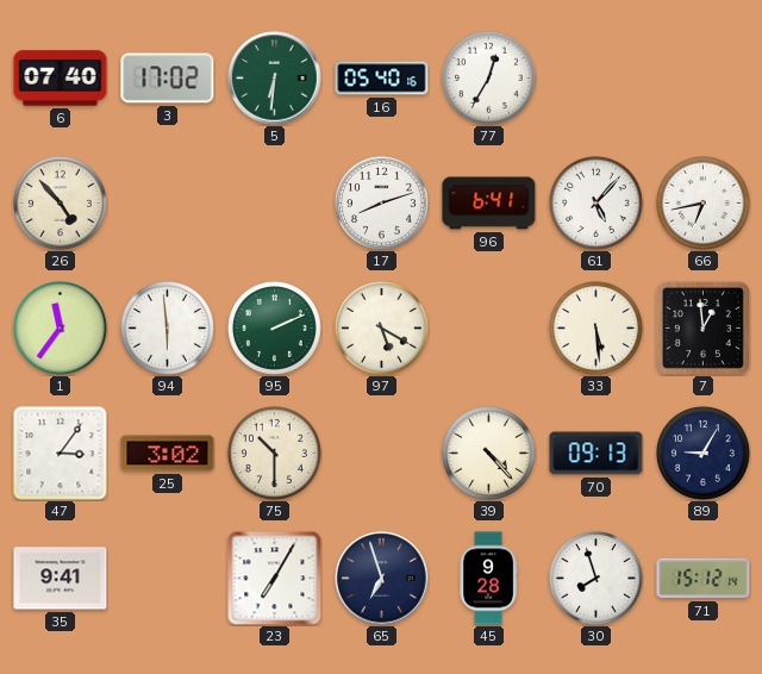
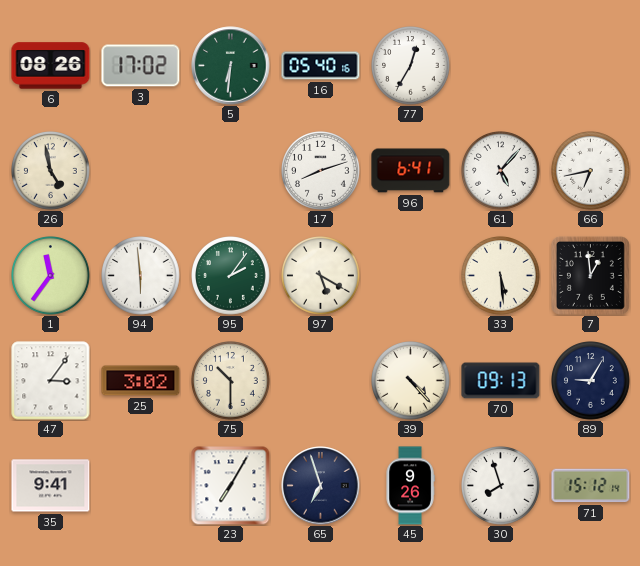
6: 07:40 -> 08:26 (51, 66)
26: 4:53 -> 4:58 (51, 171)
95: 2:11 -> 2:06 (231, 276)
45: 9:28 -> 9:26 (410, 486)
